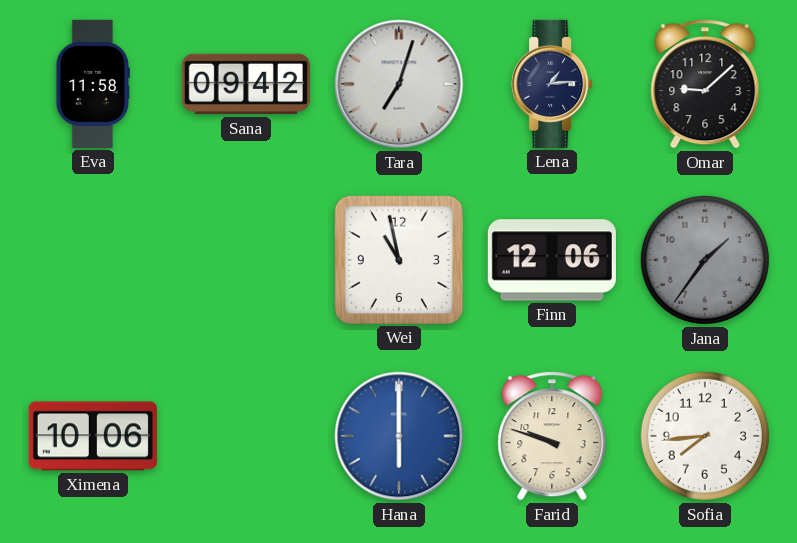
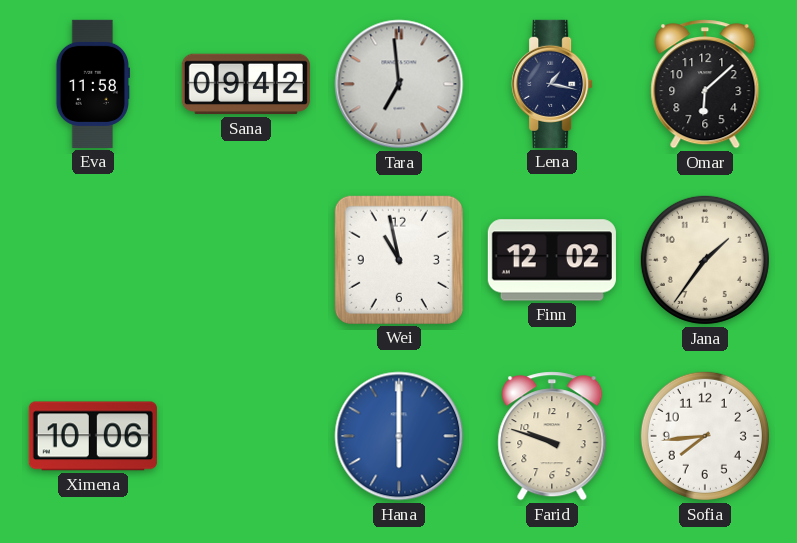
Tara: 7:03 -> 6:59 (399, 84)
Lena: 1:14 -> 1:17 (552, 84)
Omar: 9:08 -> 6:08 (705, 84)
Finn: 12:06 -> 12:02 (552, 260)
Jana dial: grey -> cream (705, 260)
